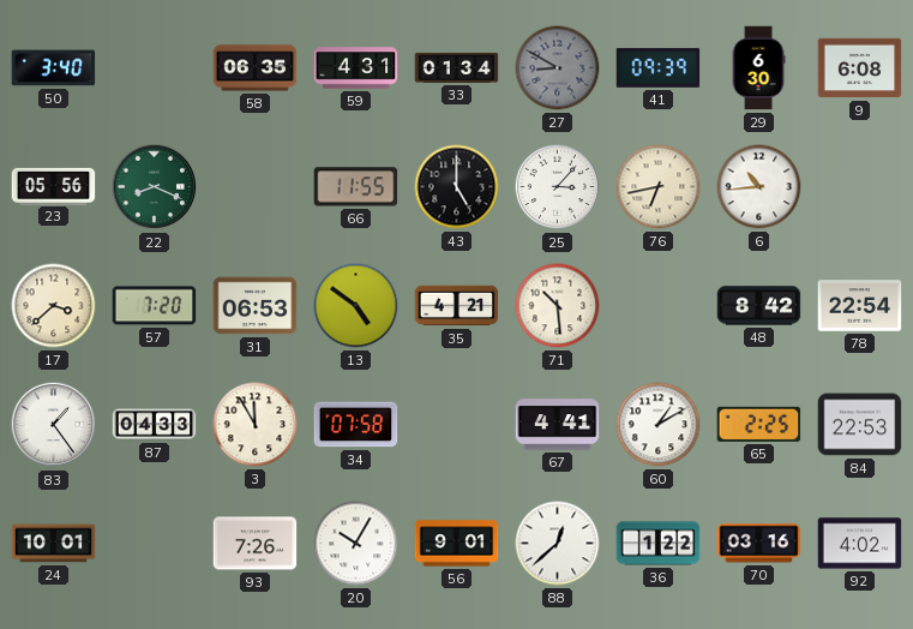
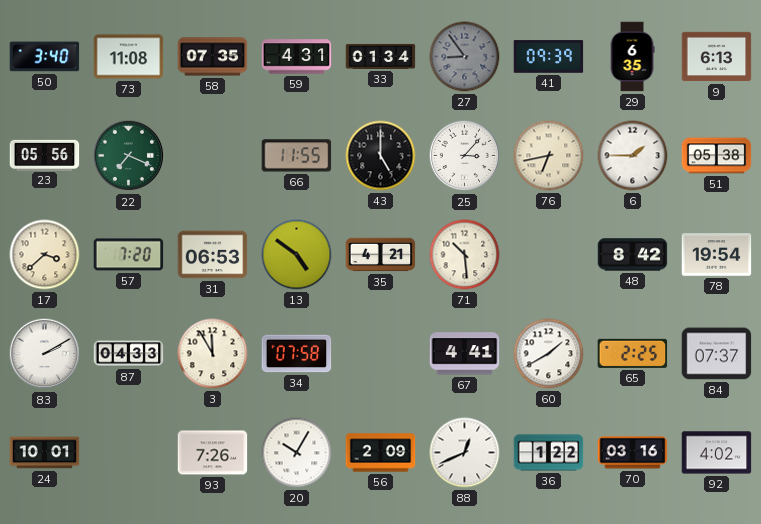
73: none -> 11:08 (129, 57)
58: 06:35 -> 07:35 (213, 57)
27: 8:50 -> 8:54 (465, 57)
29: 6:30 -> 6:35 (632, 57)
9: 6:08 -> 6:13 (717, 57)
22: 8:19 -> 7:19 (129, 156)
6: 10:44 -> 1:45 (633, 156)
51: none -> 05:38 (717, 156)
78: 22:54 -> 19:54 (717, 255)
83: 1:24 -> 2:10 (45, 354)
60: 1:10 -> 1:40 (549, 354)
84: 22:53 -> 07:37 (717, 354)
56: 9:01 -> 2:09 (381, 453)
88: 12:38 -> 12:41 (465, 453)
